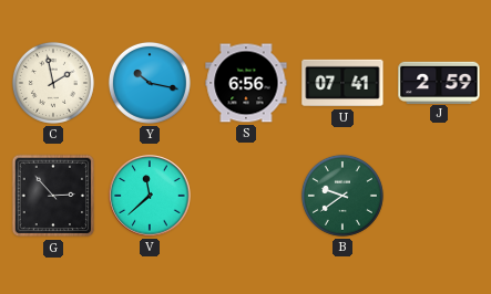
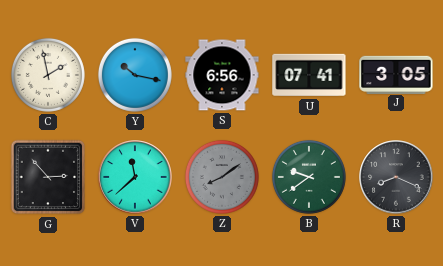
J: 2:59 -> 3:05 (396, 74)
Z: none -> 8:09 (222, 177)
R: none -> 8:19 (396, 177)
